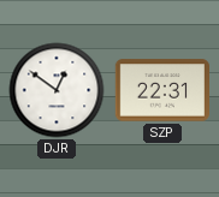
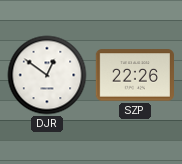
SZP: 22:31 -> 22:26 (134, 75)
